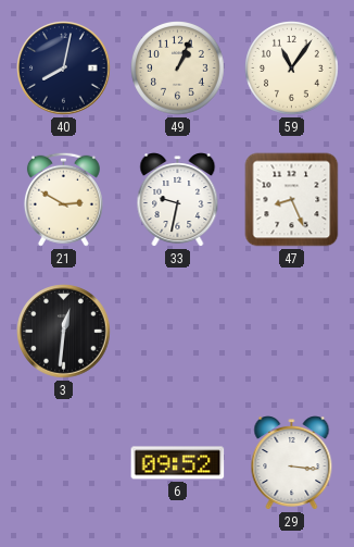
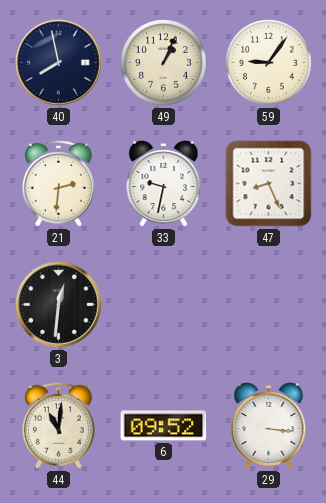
40: 8:02 -> 7:58 (59, 63)
59: 11:06 -> 9:06 (269, 63)
21: 2:50 -> 2:31 (58, 183)
44: none -> 11:01 (58, 425)
